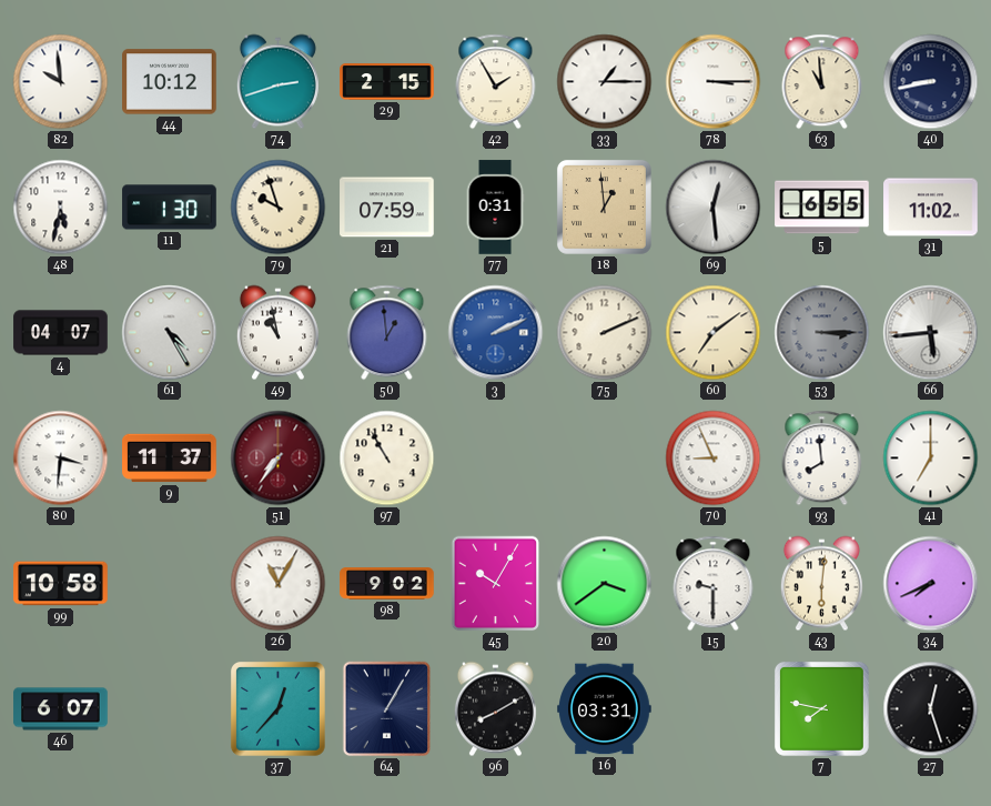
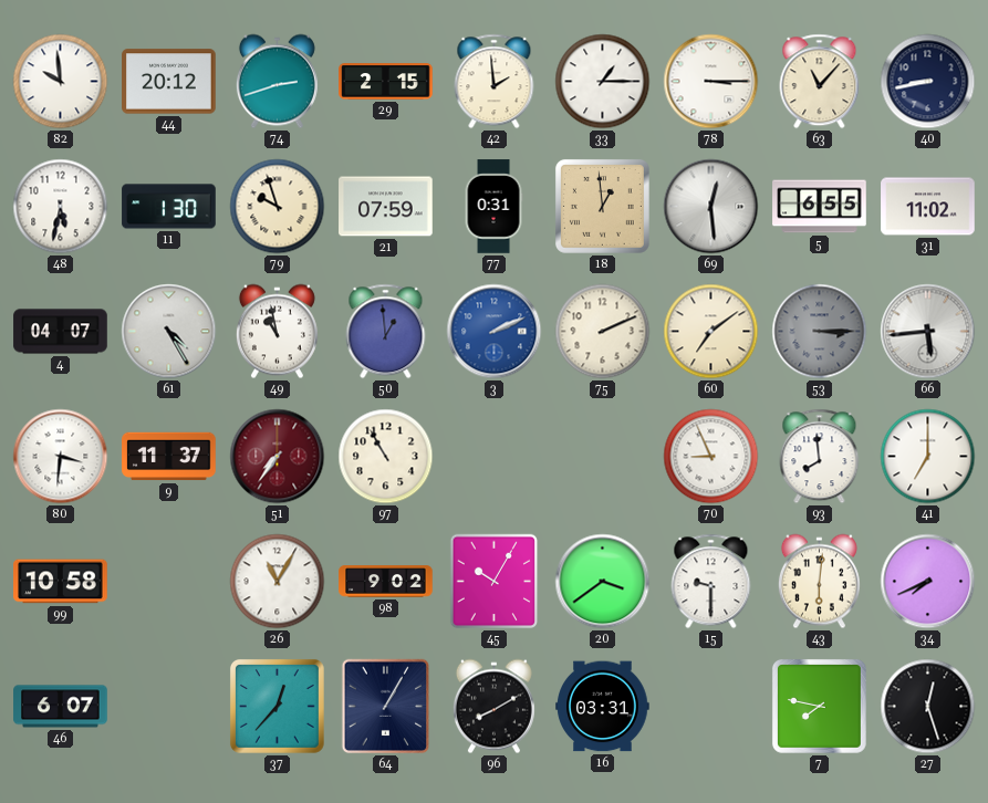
44: 10:12 -> 20:12 (169, 82)
42: 1:55 -> 1:59 (495, 82)
63: 10:59 -> 11:07 (820, 82)
